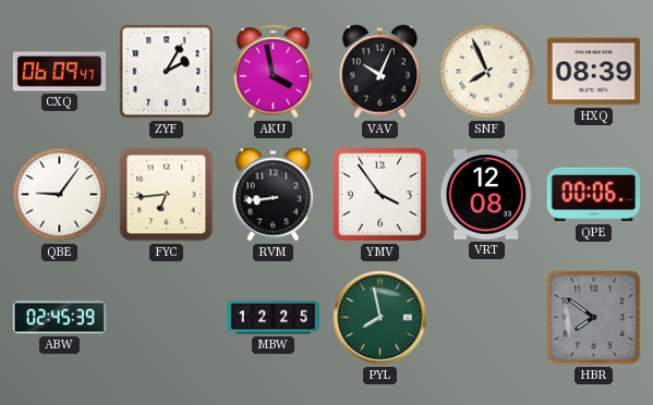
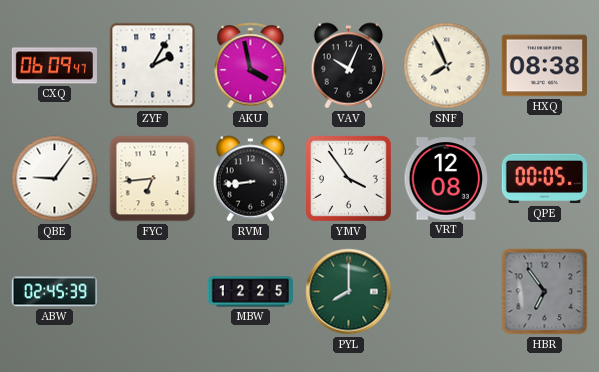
HXQ: 08:39 -> 08:38 (544, 66)
QPE: 00:06 -> 00:05 (544, 179)
PYL: 7:58 -> 8:00 (349, 292)
HBR: 7:51 -> 6:54 (545, 292)
